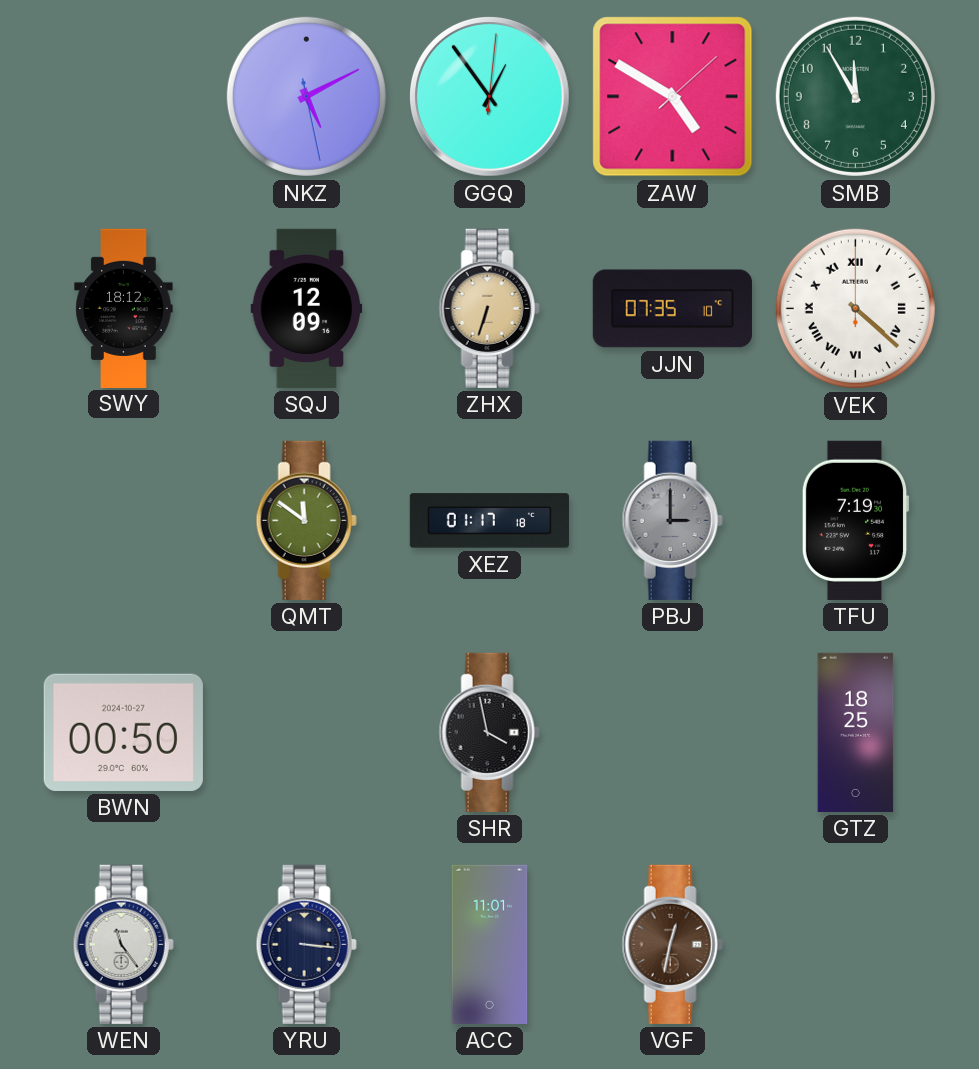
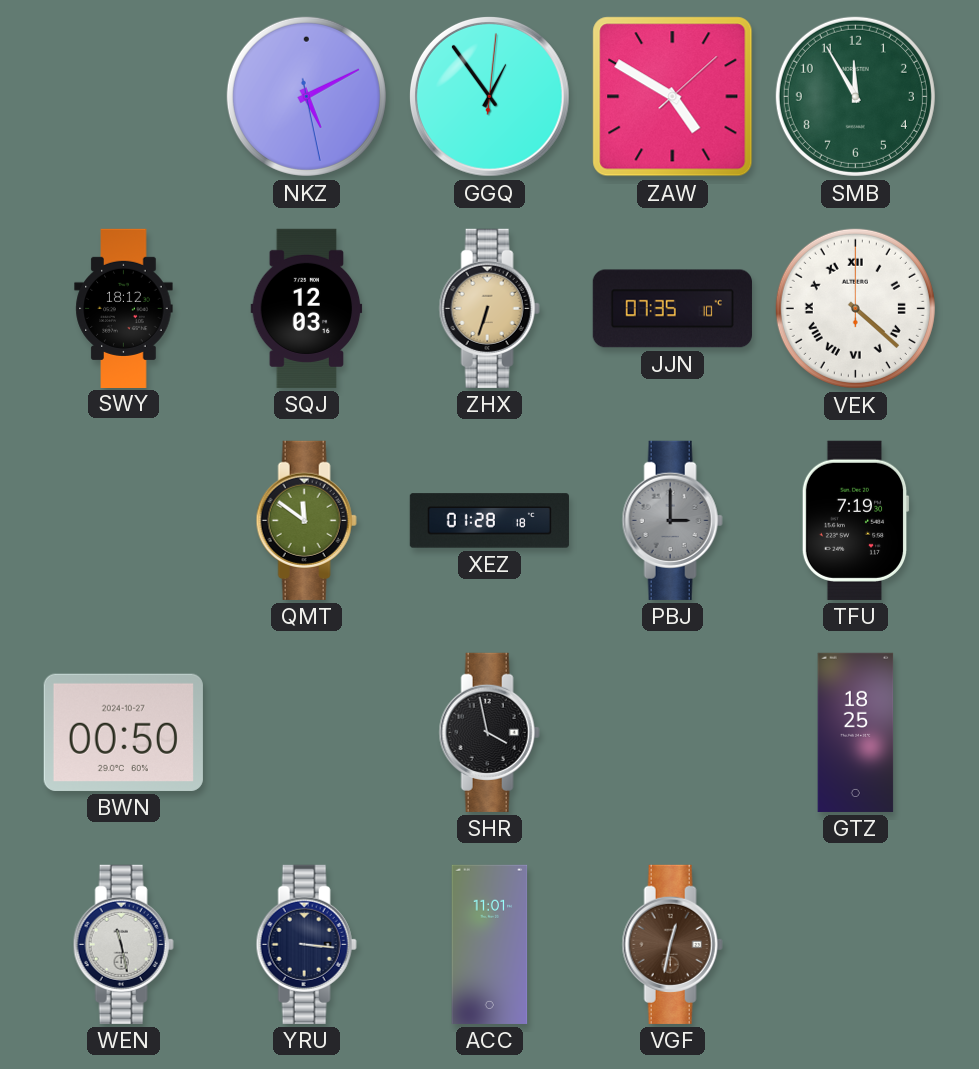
SQJ: 12:09 -> 12:03 (307, 308)
XEZ: 01:17 -> 01:28 (489, 521)
WEN: 11:24 -> 11:28 (123, 944)
